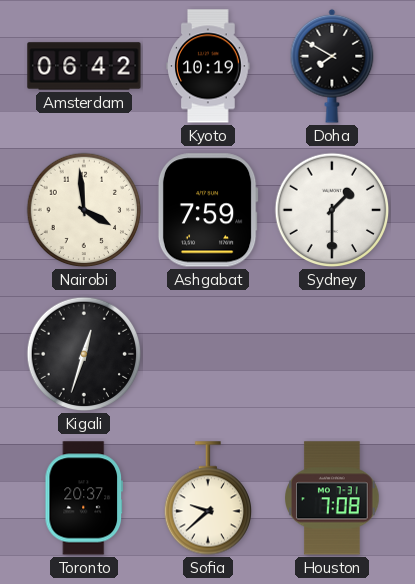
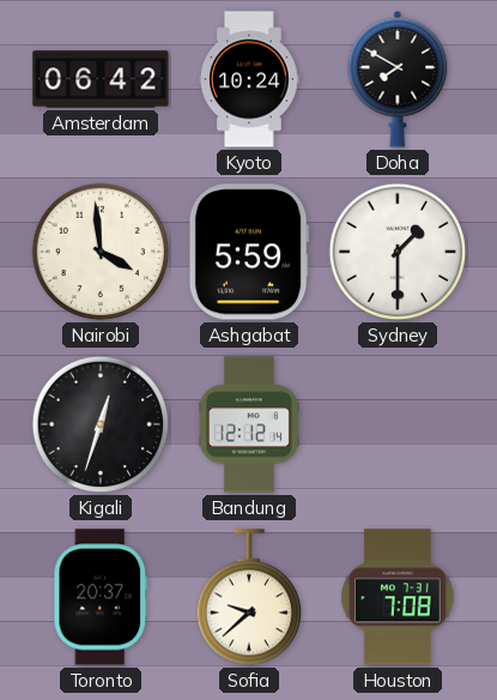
Kyoto: 10:19 -> 10:24 (249, 79)
Ashgabat: 7:59 -> 5:59 (249, 252)
Bandung: none -> 12:12 (249, 424)
